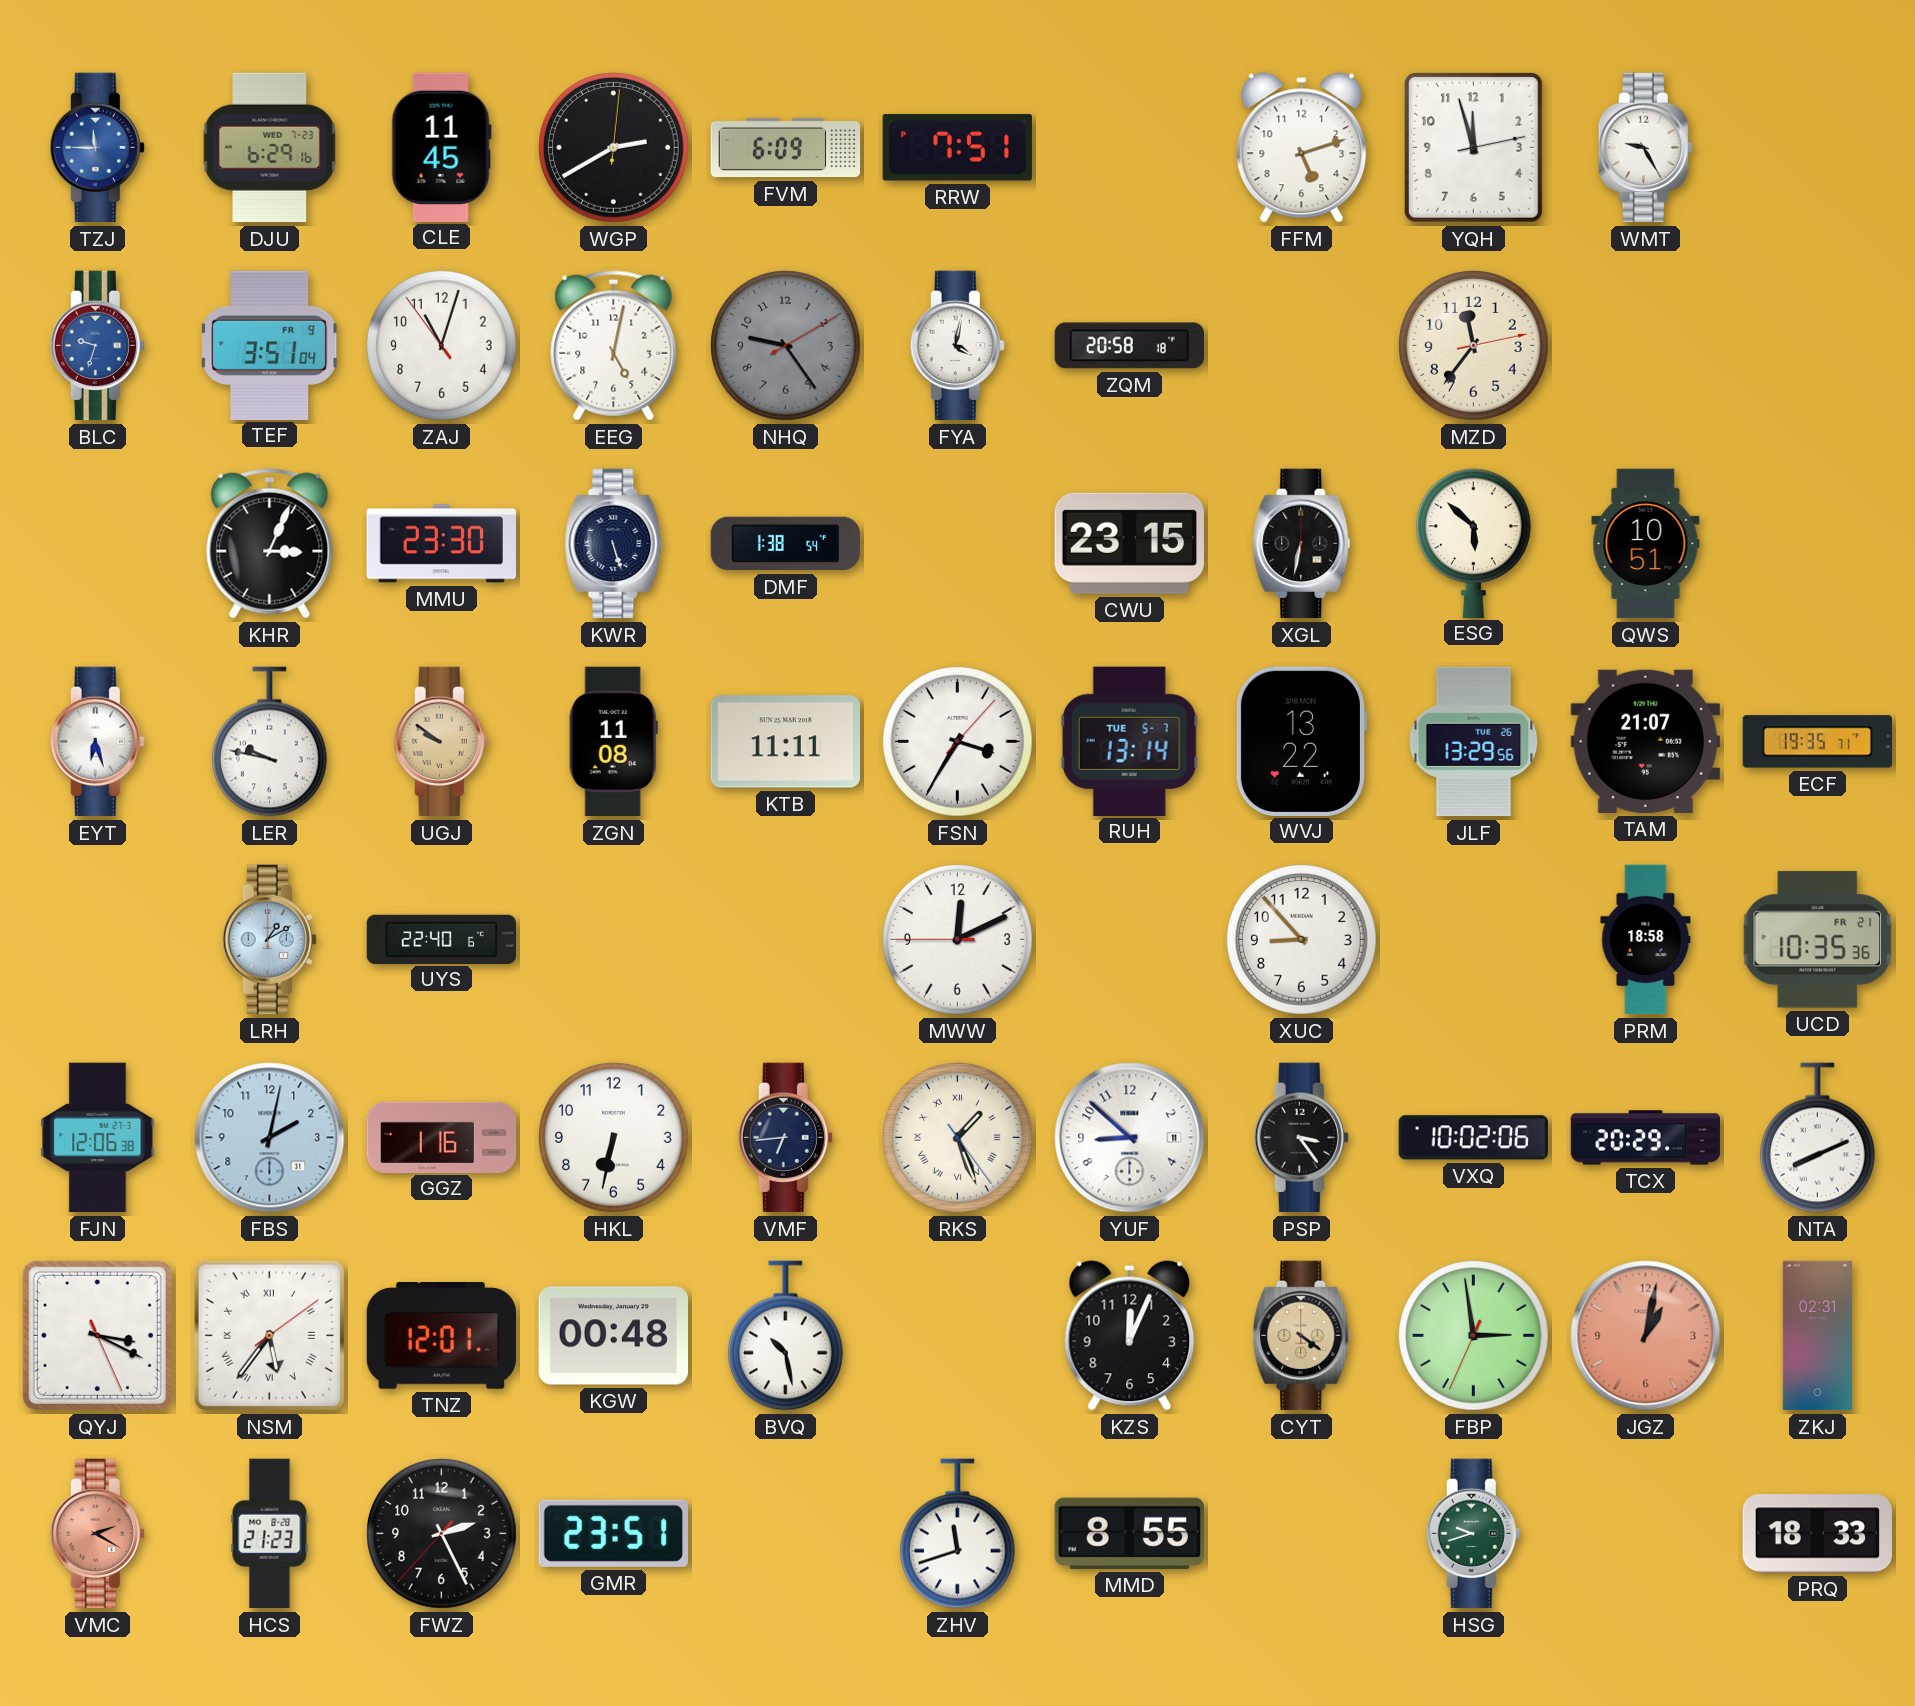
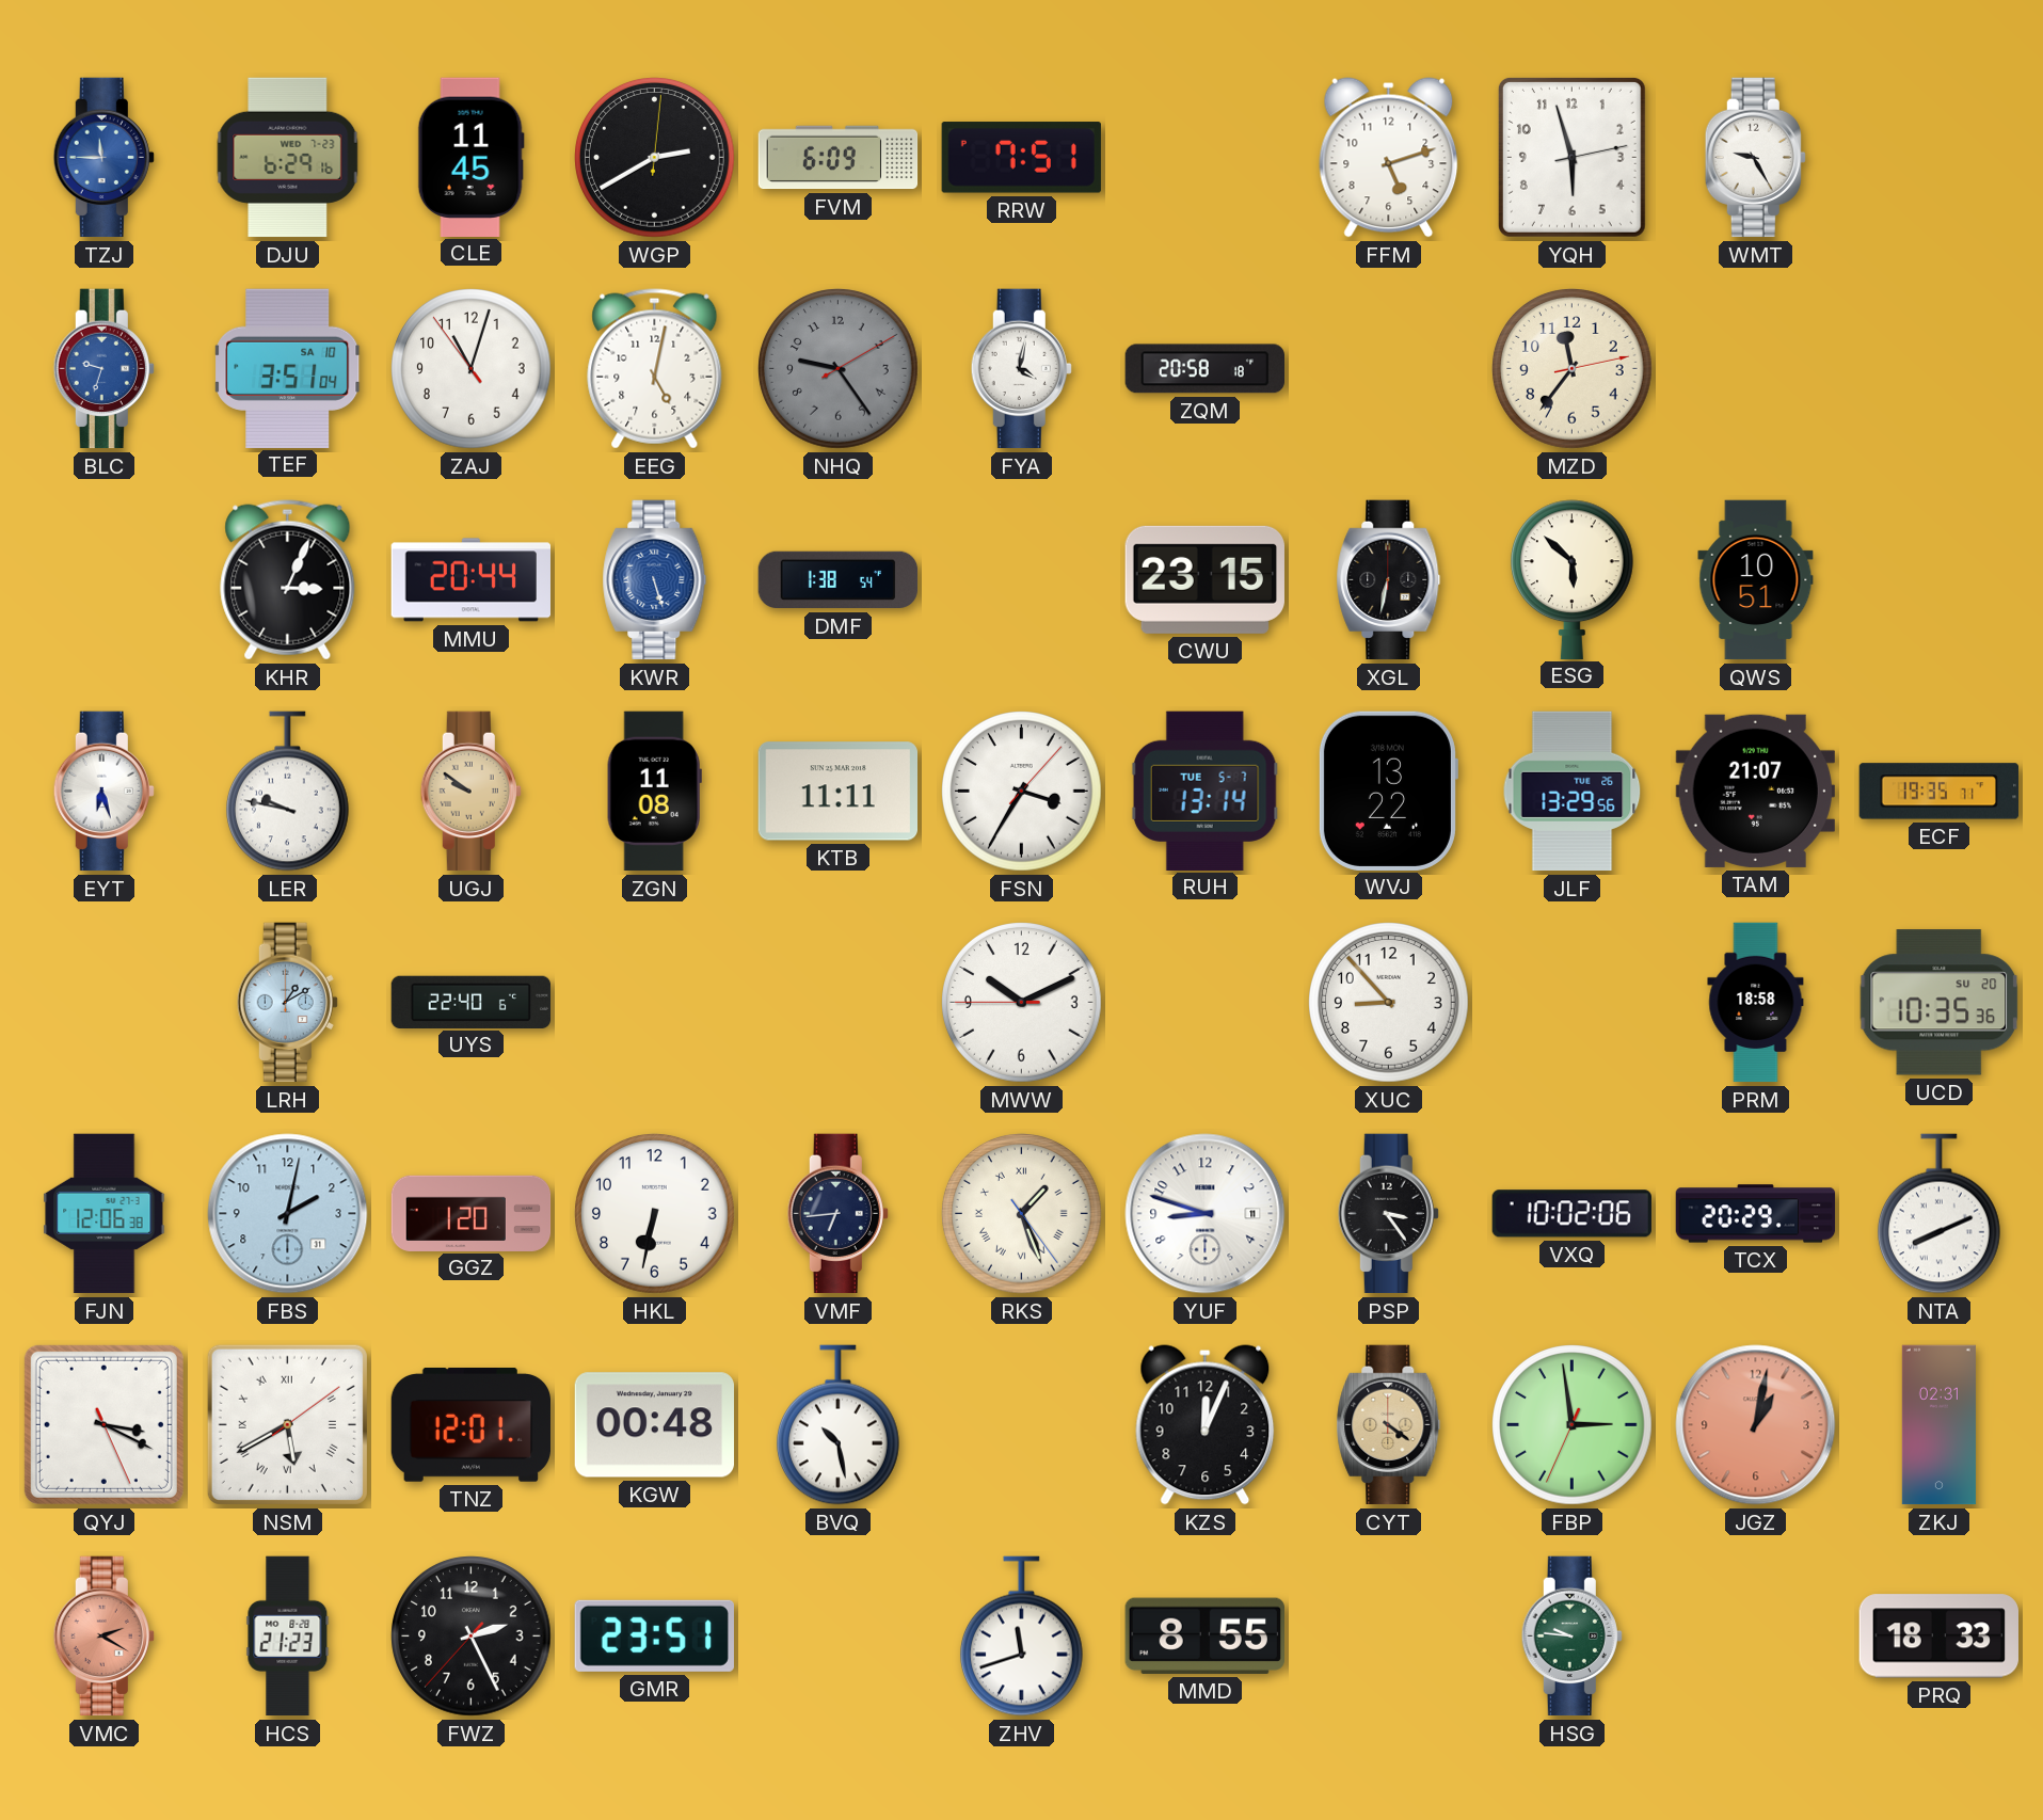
YQH: 11:57 -> 5:57 (1571, 157)
TEF date: FR 9 -> SA 10 (288, 368)
MMU: 23:30 -> 20:44 (470, 580)
KWR dial: navy -> blue (655, 580)
MWW: 12:10 -> 10:10 (1022, 1003)
UCD date: FR 21 -> SU 20 (1940, 1003)
GGZ: 1:16 -> 1:20 (472, 1213)
YUF: 8:52 -> 8:48 (1206, 1214)
NSM: 5:36 -> 5:40 (287, 1424)
HSG: 9:42 -> 9:46 (1571, 1637)
